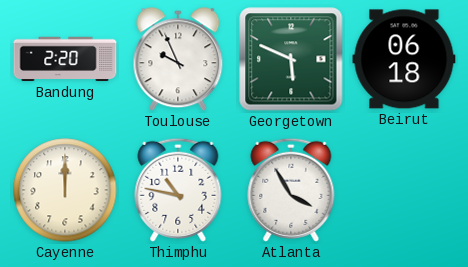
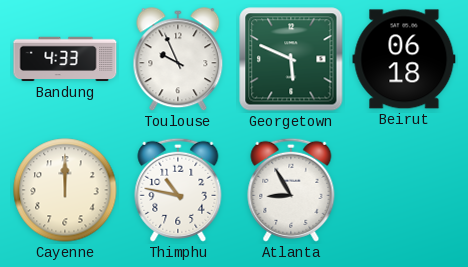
Bandung: 2:20 -> 4:33 (65, 59)
Atlanta: 3:55 -> 8:55 (291, 190)
